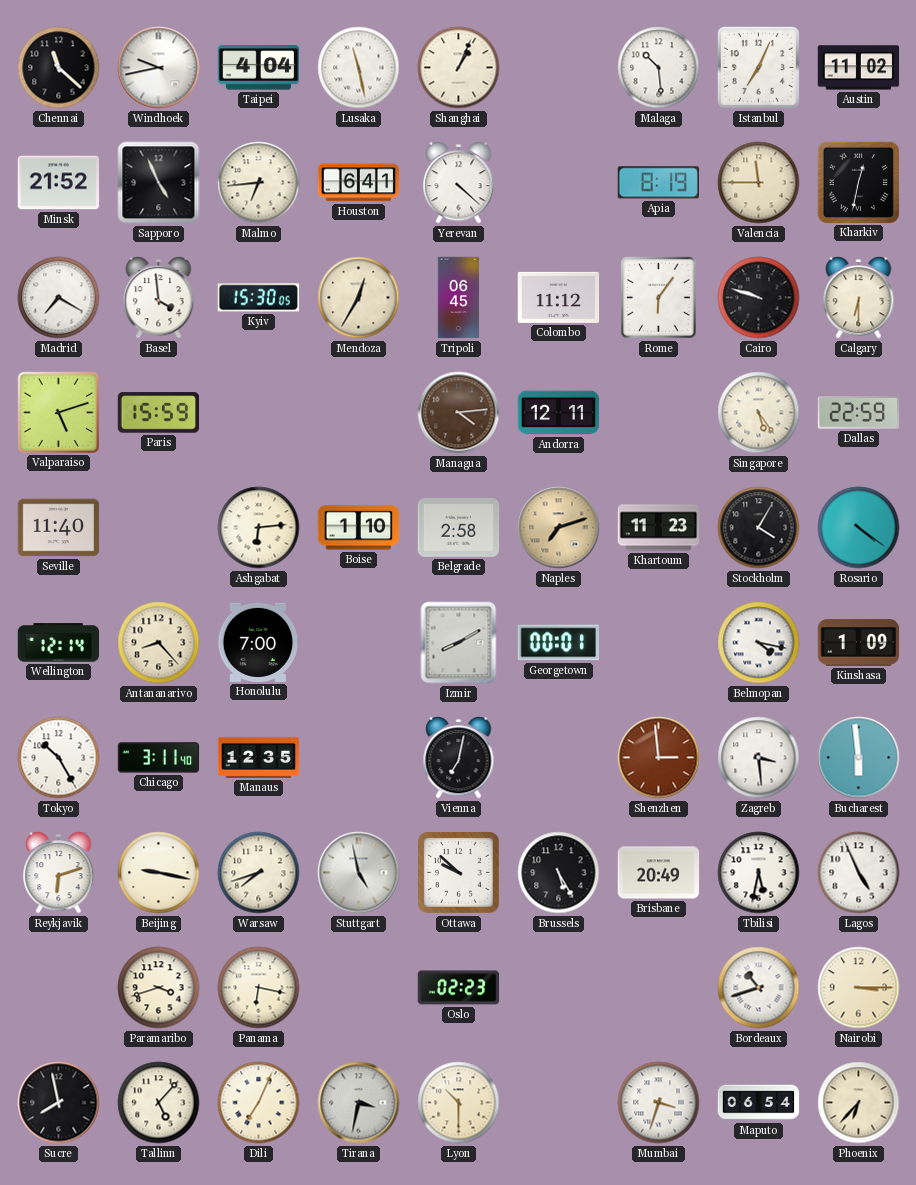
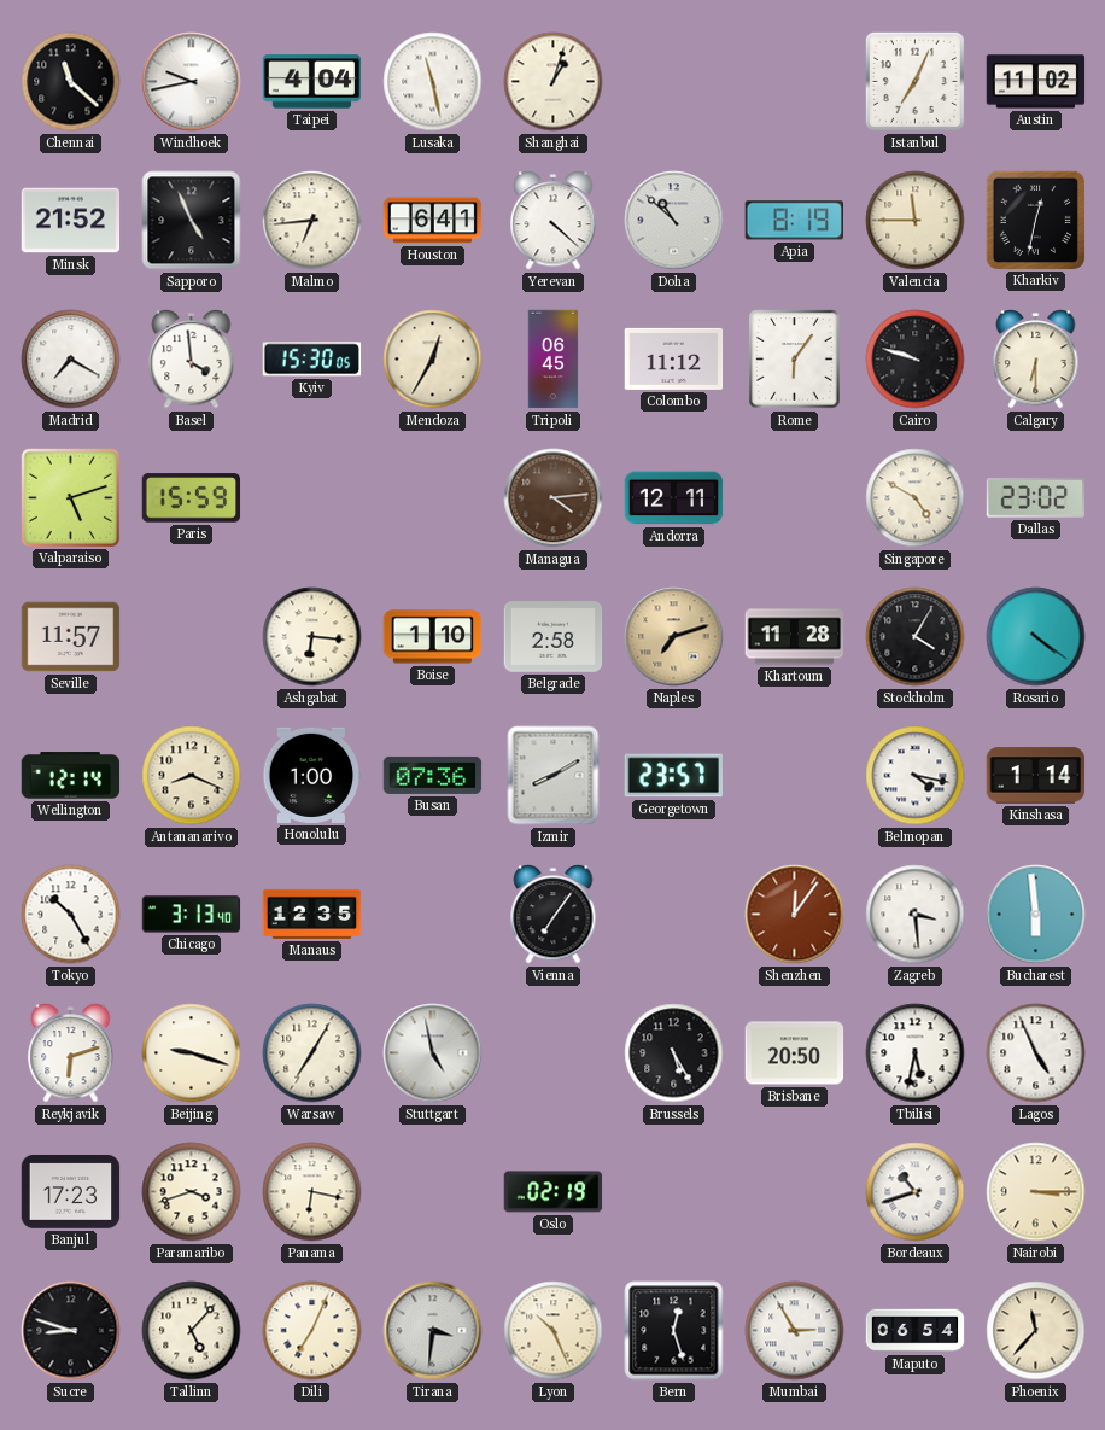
Shanghai: 1:04 -> 1:03 (554, 82)
Malaga: 10:29 -> none (659, 68)
Doha: none -> 10:52 (674, 221)
Singapore: 5:24 -> 4:50 (916, 498)
Dallas: 22:59 -> 23:02 (1036, 498)
Seville: 11:40 -> 11:57 (71, 637)
Ashgabat: 6:14 -> 6:16 (312, 637)
Khartoum: 11:23 -> 11:28 (795, 637)
Antananarivo: 8:23 -> 8:19 (192, 776)
Honolulu: 7:00 -> 1:00 (312, 775)
Busan: none -> 07:36 (433, 775)
Georgetown: 00:01 -> 23:57 (673, 776)
Kinshasa: 1:09 -> 1:14 (1036, 776)
Chicago: 3:11 -> 3:13 (192, 915)
Vienna: 7:02 -> 7:06 (554, 915)
Shenzhen: 2:59 -> 12:06 (795, 915)
Beijing: 9:17 -> 9:18 (192, 1053)
Warsaw: 7:42 -> 7:05 (312, 1053)
Ottawa: 9:52 -> none (459, 873)
Brisbane: 20:49 -> 20:50 (795, 1053)
Banjul: none -> 17:23 (71, 1192)
Oslo: 02:23 -> 02:19 (554, 1192)
Sucre: 7:58 -> 8:48 (71, 1331)
Tirana: 3:32 -> 3:31 (433, 1331)
Lyon: 10:30 -> 10:26 (554, 1331)
Bern: none -> 12:27 (674, 1331)
Mumbai: 3:33 -> 2:55 (795, 1331)
Phoenix: 6:37 -> 11:37 (1036, 1331)
